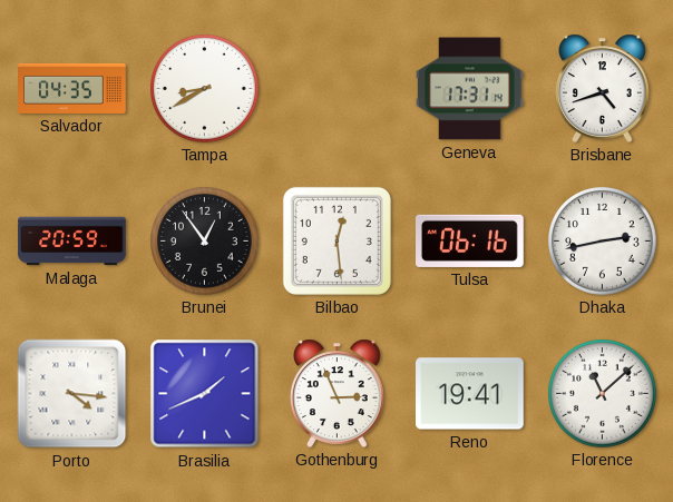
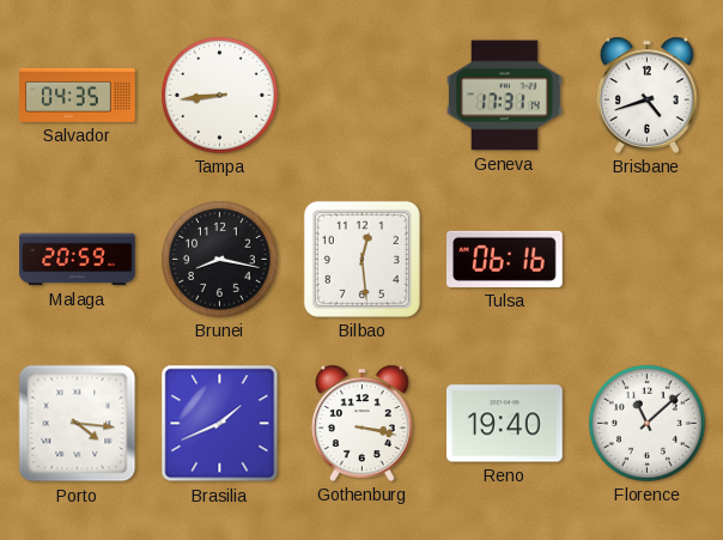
Tampa: 8:40 -> 8:44 (220, 96)
Brunei: 12:54 -> 8:17 (220, 260)
Dhaka: 2:43 -> none (603, 242)
Gothenburg: 2:56 -> 3:17 (361, 423)
Reno: 19:41 -> 19:40 (505, 424)
